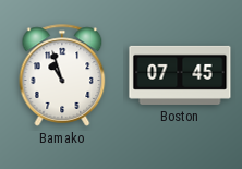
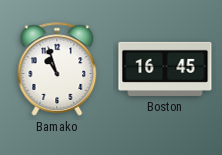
Boston: 07:45 -> 16:45 (165, 69)
